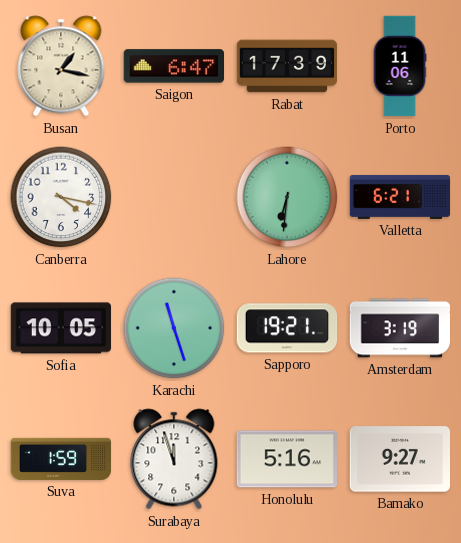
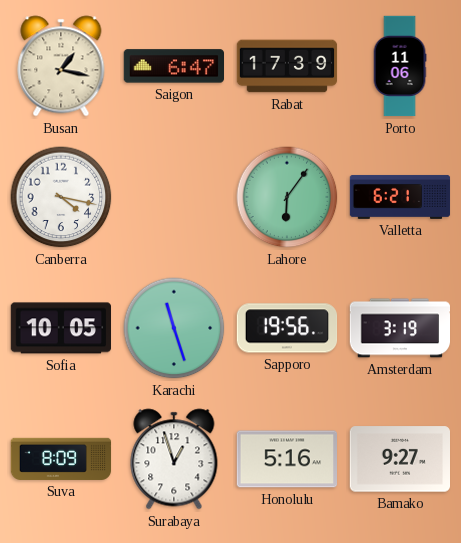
Lahore: 6:31 -> 6:06 (287, 197)
Sapporo: 19:21 -> 19:56 (287, 328)
Suva: 1:59 -> 8:09 (61, 459)
Surabaya: 11:57 -> 12:57 (174, 459)
